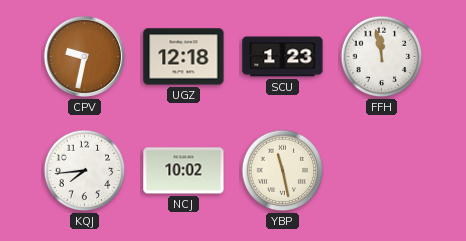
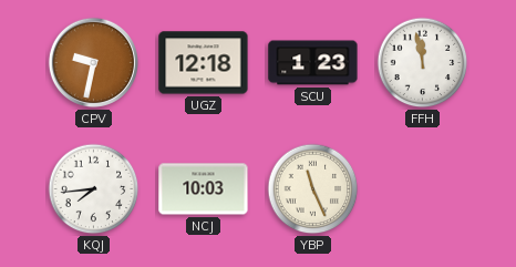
NCJ: 10:02 -> 10:03 (204, 189)
YBP: 11:28 -> 11:26 (313, 189)
